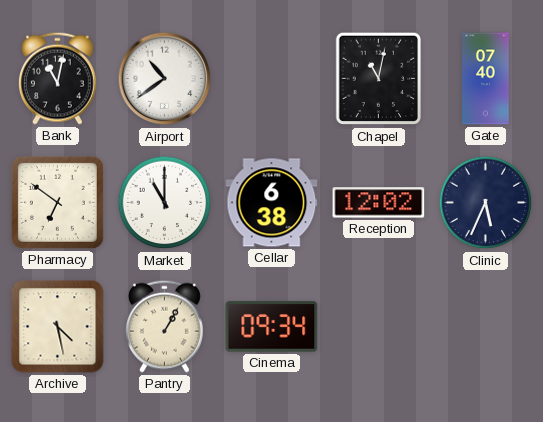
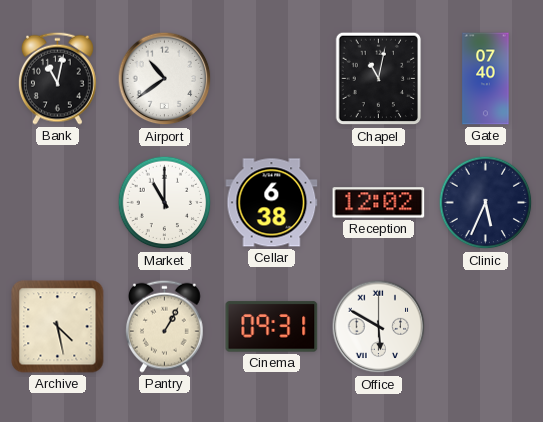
Pharmacy: 6:51 -> none (57, 202)
Cinema: 09:34 -> 09:31 (272, 327)
Office: none -> 5:50 (379, 327)
